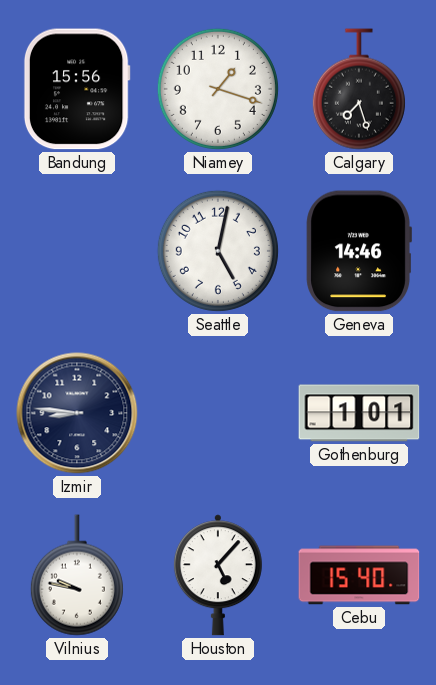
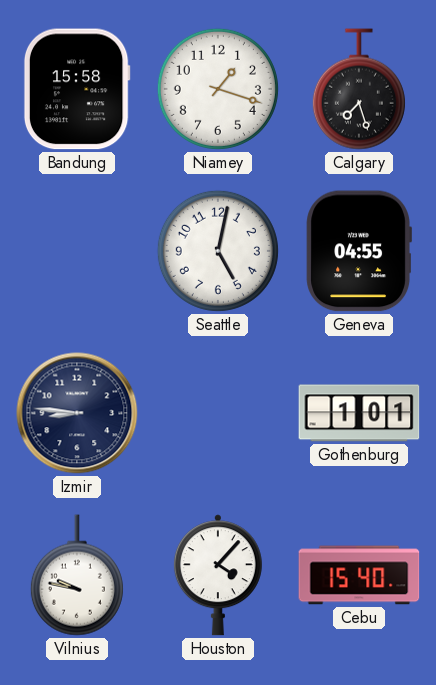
Bandung: 15:56 -> 15:58 (77, 89)
Geneva: 14:46 -> 04:55 (359, 251)
Houston: 5:07 -> 4:07 (218, 575)
